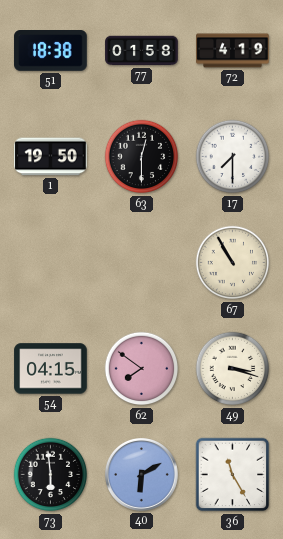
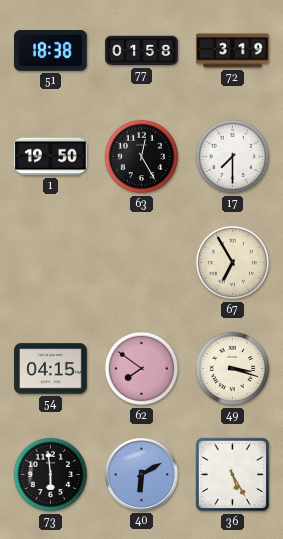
72: 4:19 -> 3:19 (233, 51)
63: 12:30 -> 12:25 (142, 157)
67: 10:55 -> 6:55 (233, 263)
36: 11:25 -> 5:25 (233, 475)
